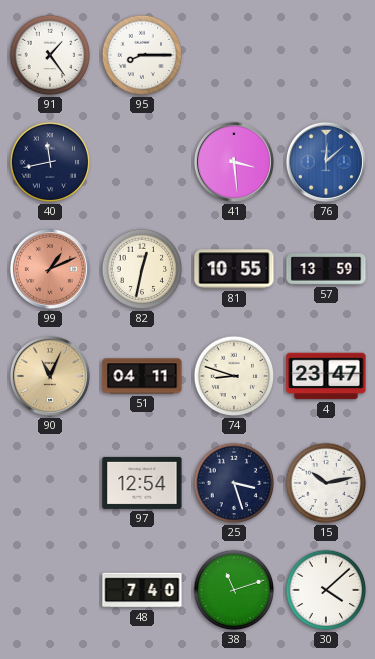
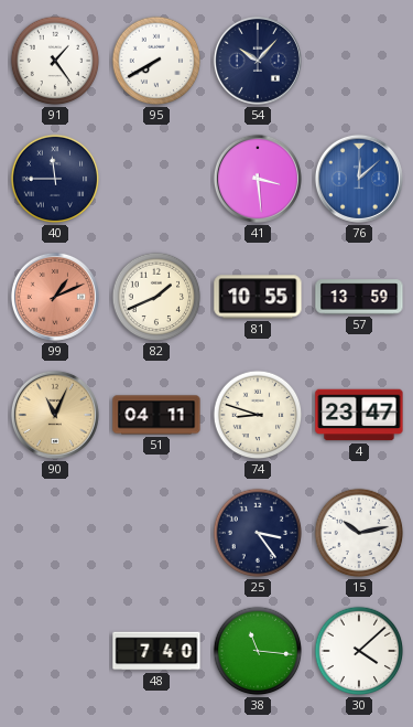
95: 8:15 -> 7:40 (156, 61)
54: none -> 10:07 (258, 61)
40: 11:43 -> 11:45 (55, 179)
82: 12:32 -> 1:41 (156, 297)
97: 12:54 -> none (142, 483)
25: 3:27 -> 3:24 (258, 533)
38: 11:12 -> 11:16 (258, 651)
